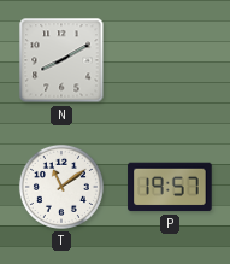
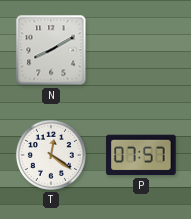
T: 11:09 -> 12:21 (51, 155)
P: 19:57 -> 07:57 (141, 155)
